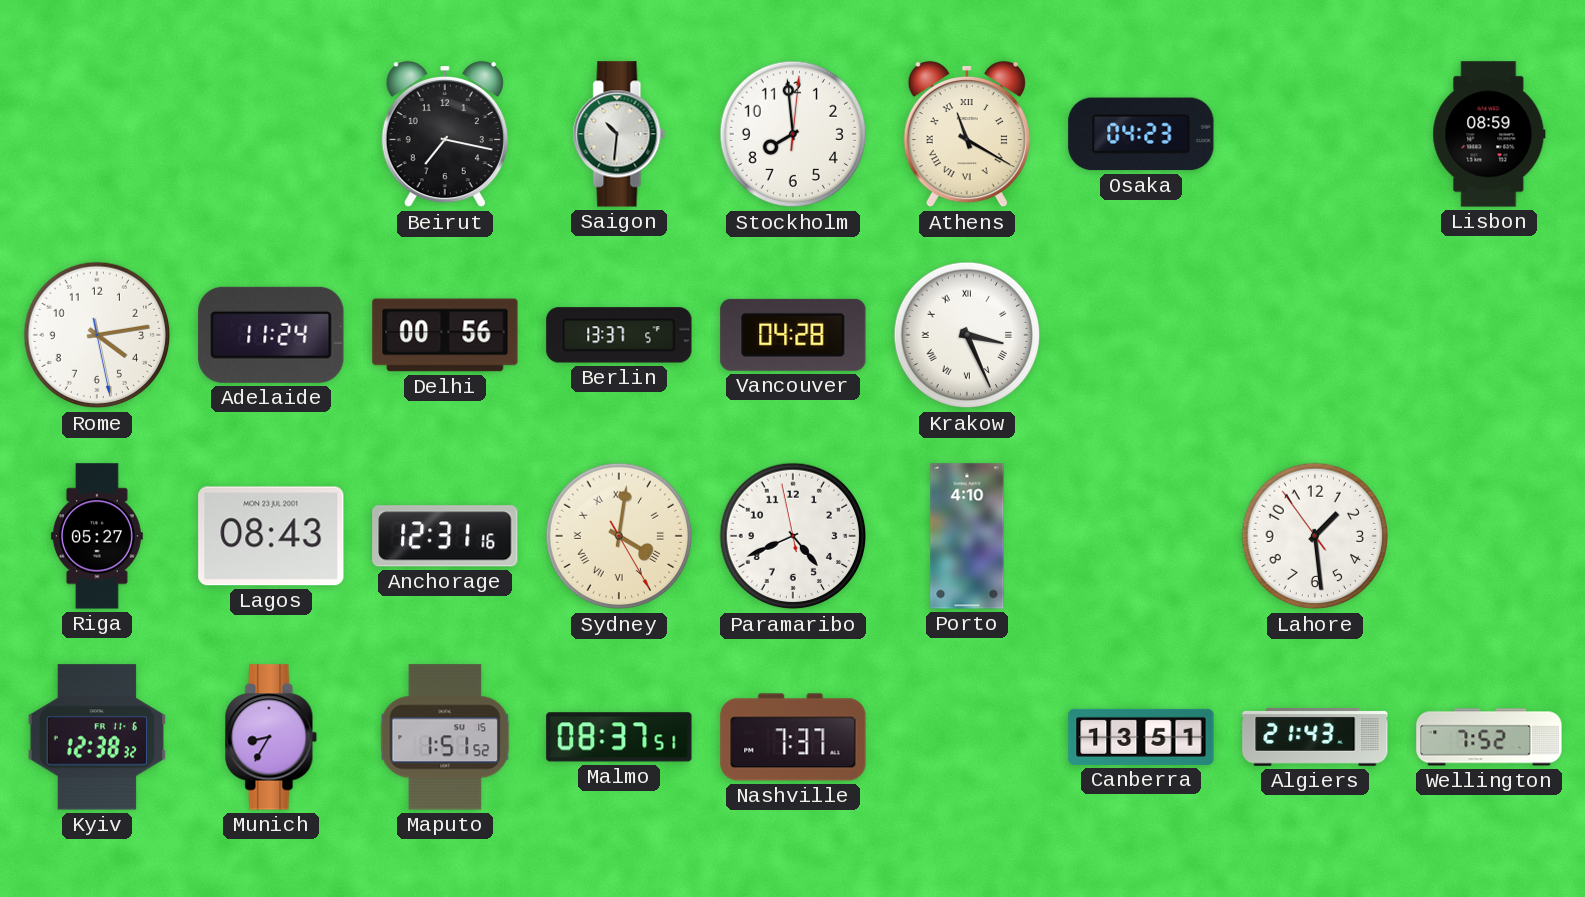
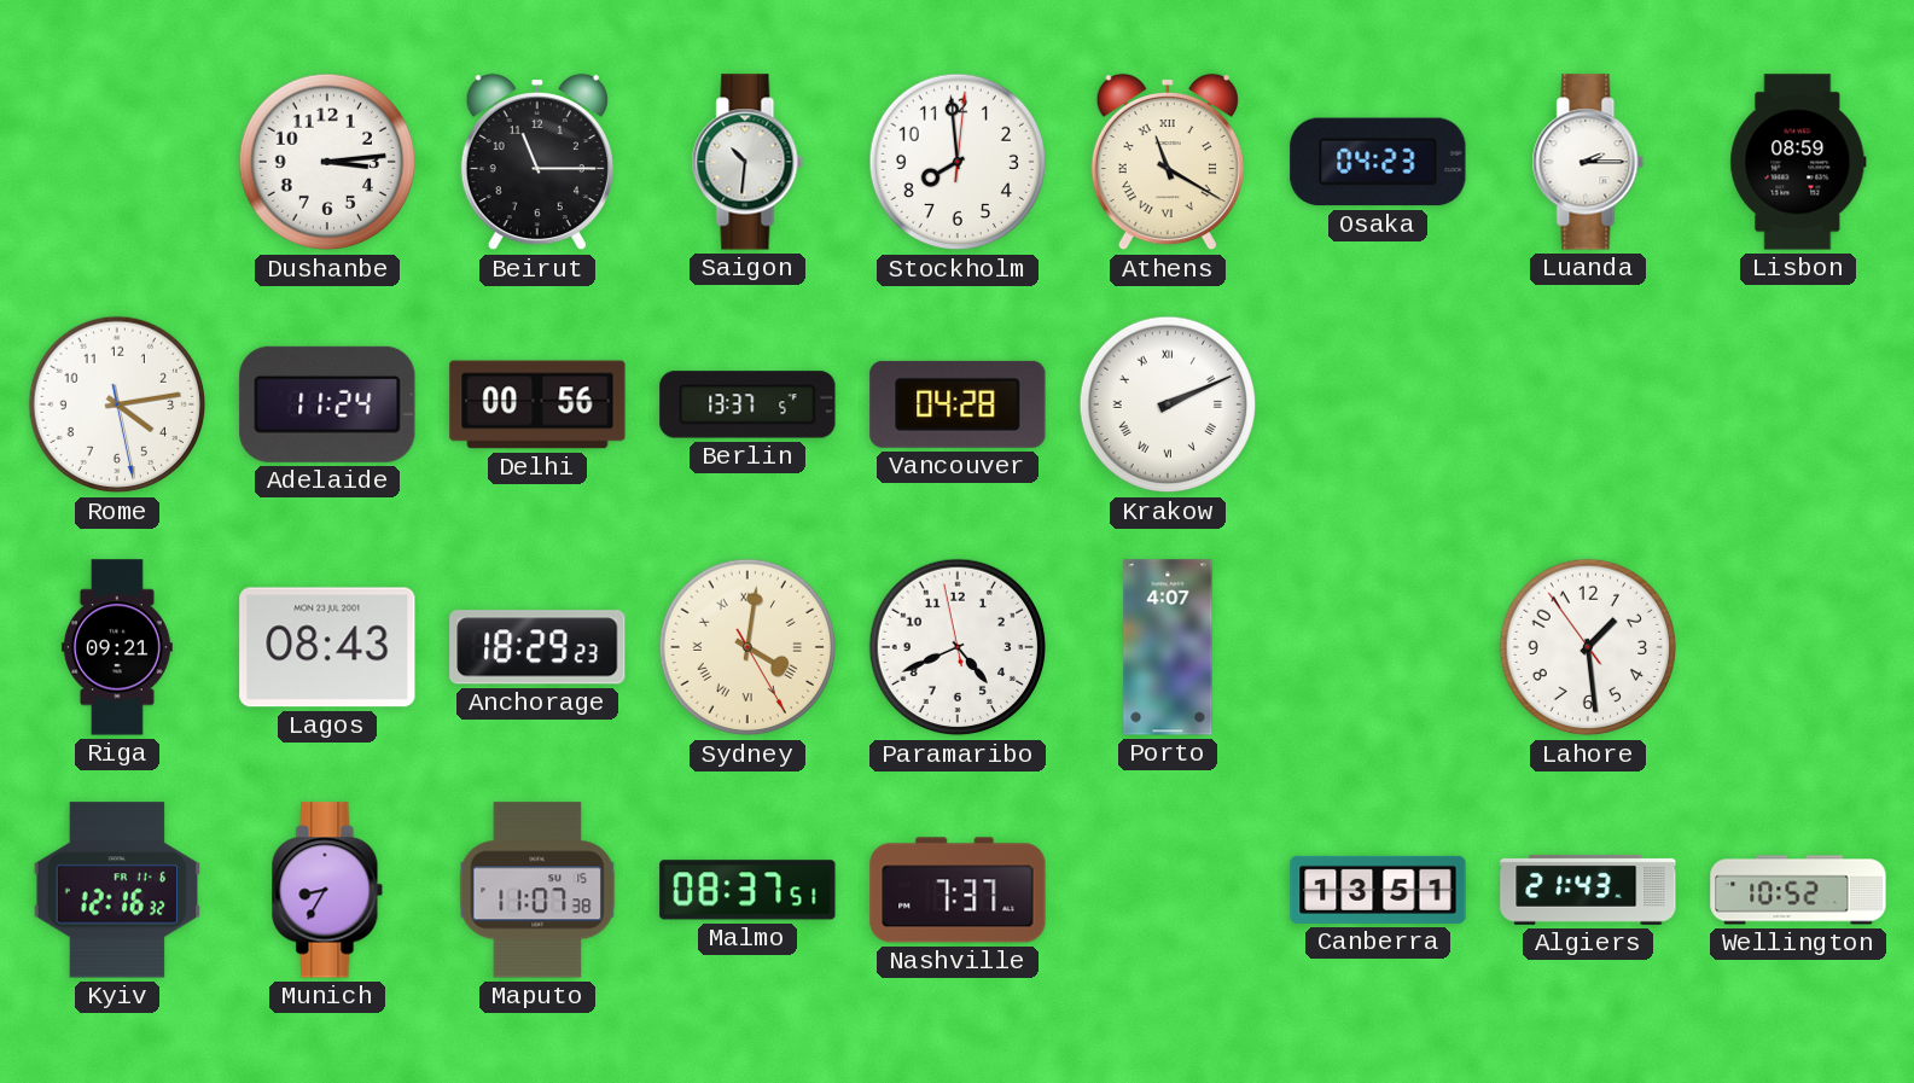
Dushanbe: none -> 3:14 (327, 162)
Beirut: 7:17 -> 11:15 (537, 162)
Luanda: none -> 2:15 (1588, 162)
Krakow: 3:26 -> 2:11 (1168, 404)
Riga: 05:27 -> 09:21 (117, 647)
Anchorage: 12:31 -> 18:29 (537, 647)
Porto: 4:10 -> 4:07 (1168, 647)
Kyiv: 12:38 -> 12:16 (116, 890)
Maputo: 1:51 -> 11:07 (537, 890)
Wellington: 7:52 -> 10:52 (1798, 890)
